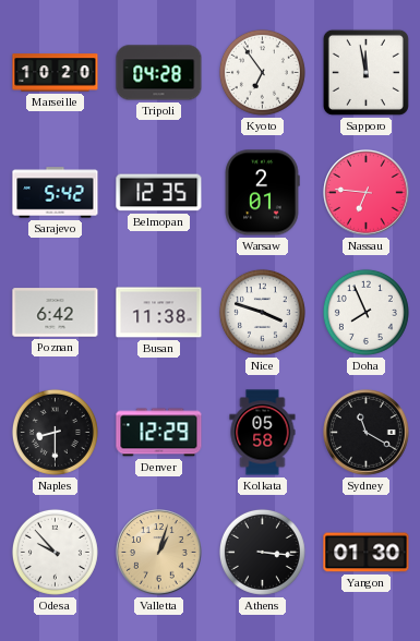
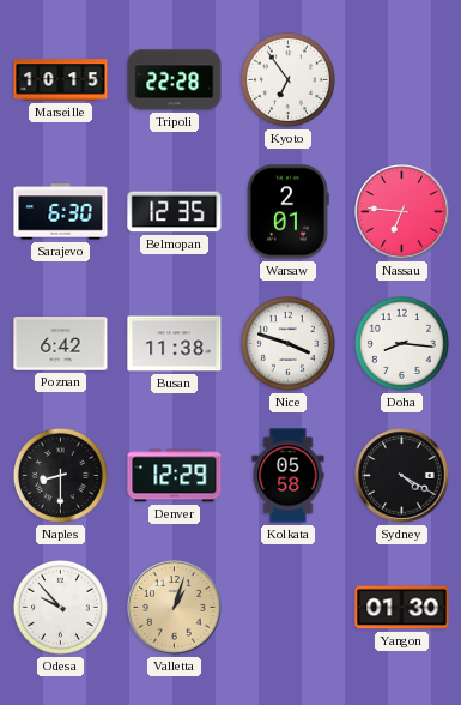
Marseille: 10:20 -> 10:15 (61, 80)
Tripoli: 04:28 -> 22:28 (175, 80)
Sapporo: 11:58 -> none (365, 72)
Sarajevo: 5:42 -> 6:30 (61, 212)
Doha: 7:56 -> 8:16 (401, 343)
Sydney: 11:20 -> 4:20 (402, 476)
Athens: 3:16 -> none (262, 552)
